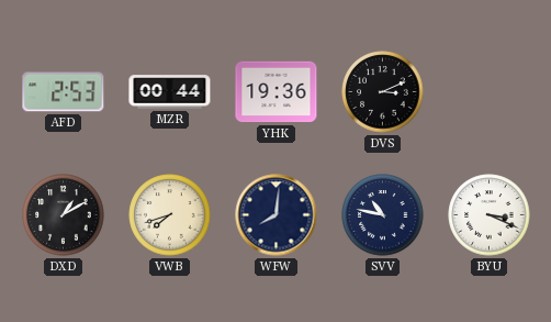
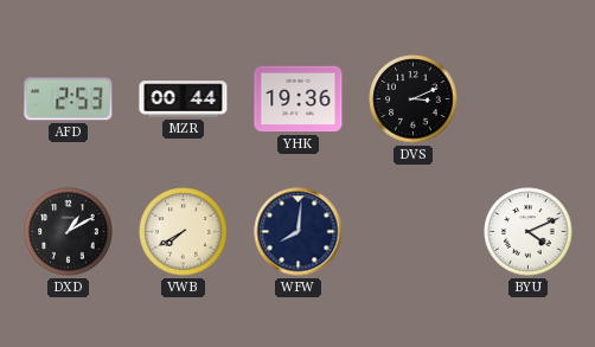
VWB: 7:42 -> 7:40 (184, 232)
SVV: 10:47 -> none (383, 215)
BYU: 3:19 -> 4:11 (529, 232)
